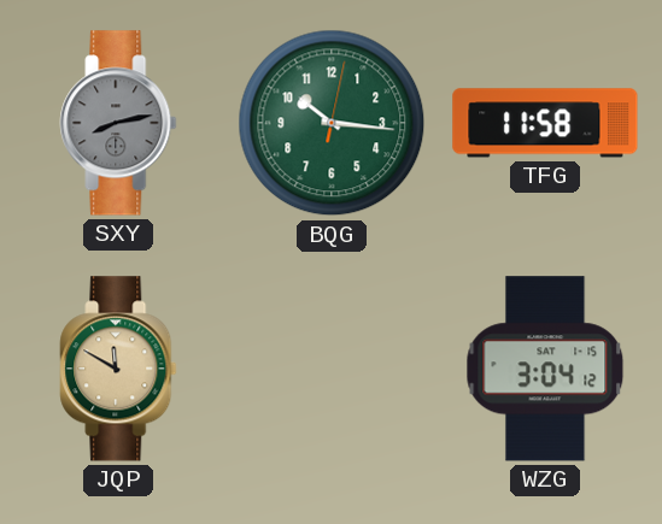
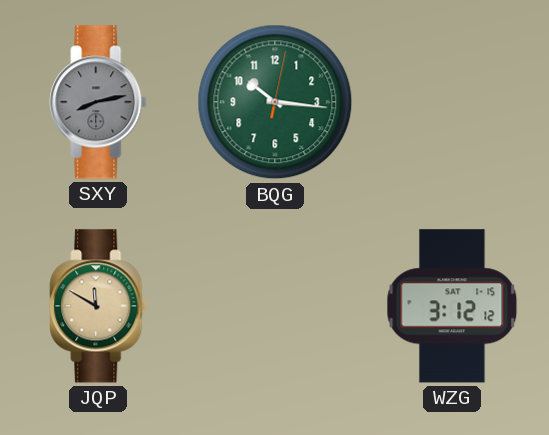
TFG: 11:58 -> none (545, 123)
WZG: 3:04 -> 3:12 (452, 306)
